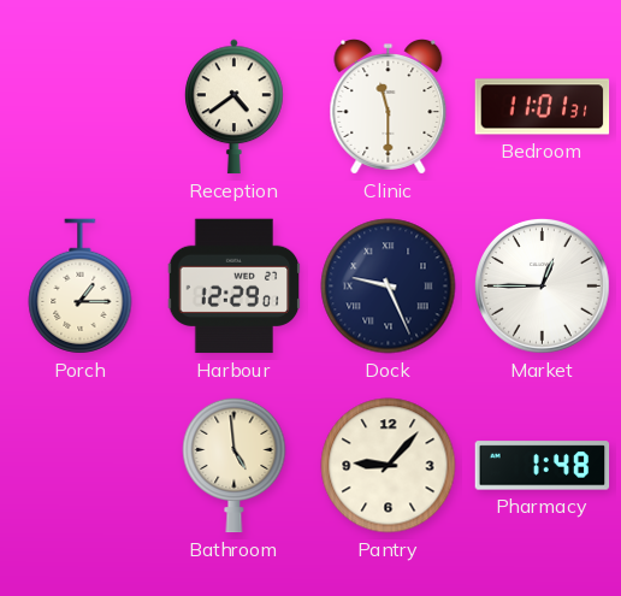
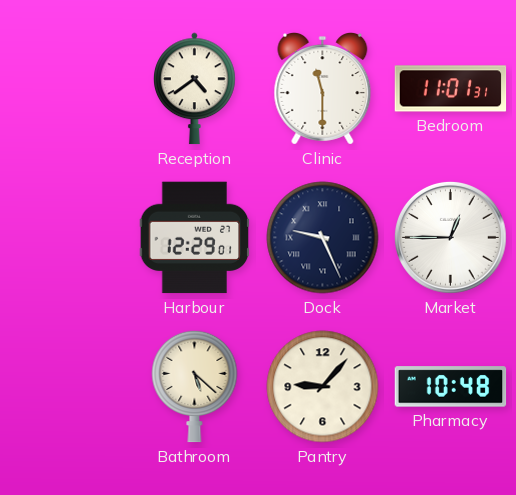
Porch: 1:15 -> none (81, 287)
Bathroom: 4:59 -> 5:22 (195, 386)
Pharmacy: 1:48 -> 10:48 (451, 387)
